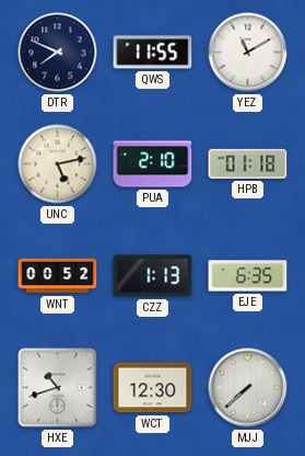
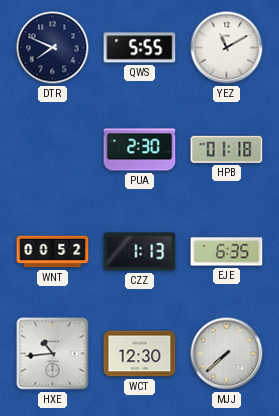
QWS: 11:55 -> 5:55 (140, 48)
UNC: 5:13 -> none (58, 164)
PUA: 2:10 -> 2:30 (140, 150)
HXE: 10:42 -> 10:44 (53, 354)
